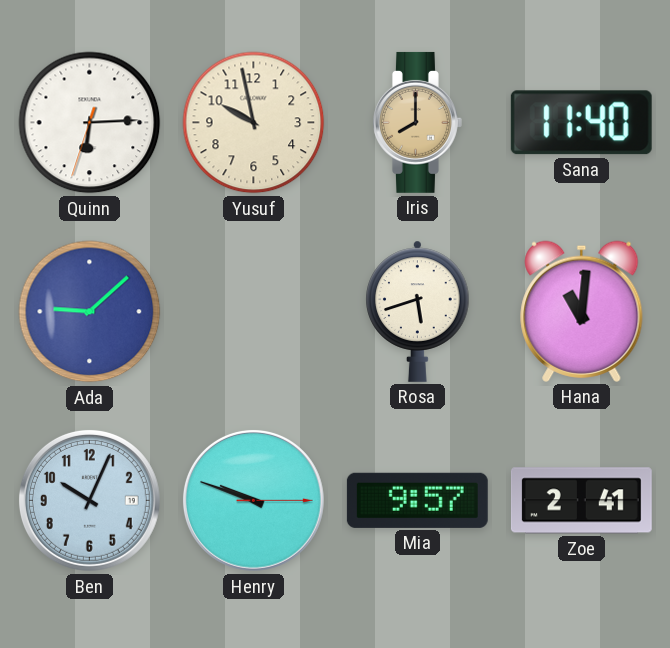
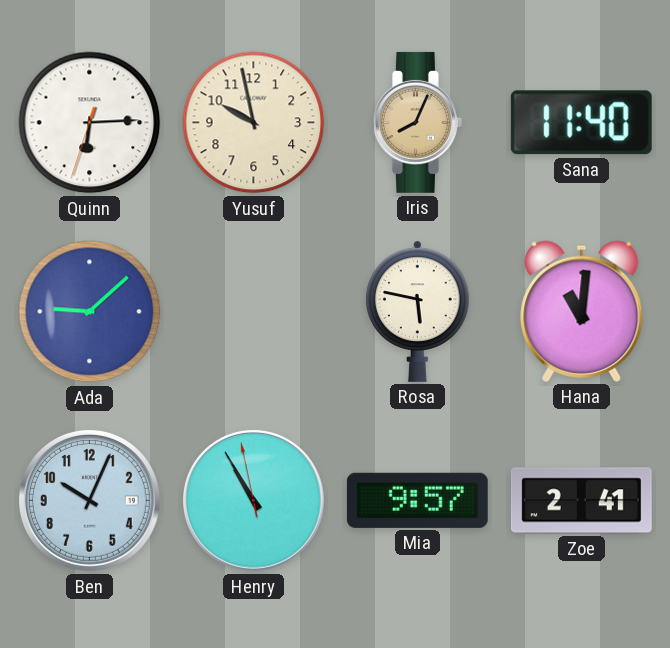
Iris: 8:00 -> 8:04 (418, 122)
Rosa: 5:42 -> 5:47 (418, 311)
Henry: 9:48 -> 10:54 (253, 500)
